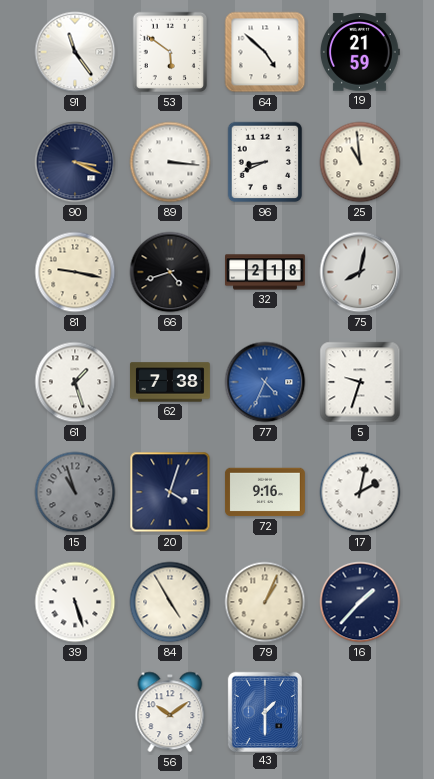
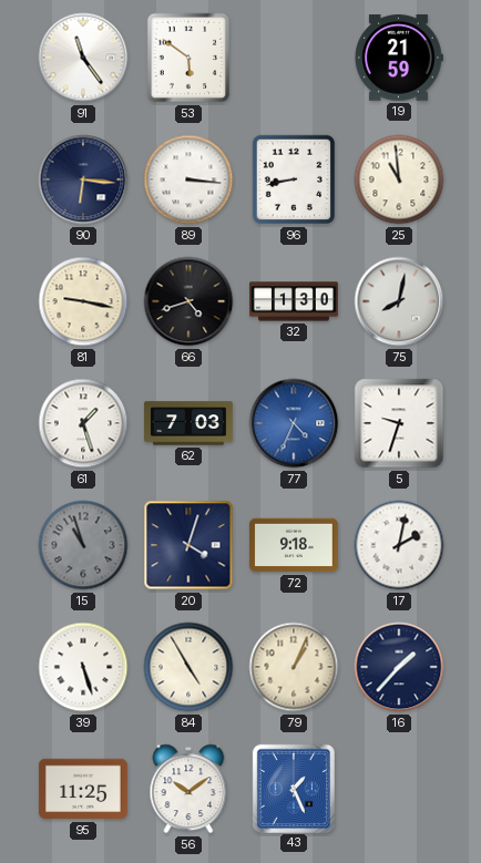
64: 4:52 -> none (265, 52)
90: 3:19 -> 6:16 (83, 179)
96: 8:41 -> 8:43 (294, 179)
32: 2:18 -> 1:30 (295, 301)
62: 7:38 -> 7:03 (188, 423)
72: 9:16 -> 9:18 (294, 545)
95: none -> 11:25 (83, 789)
43: 1:30 -> 1:26 (293, 788)
